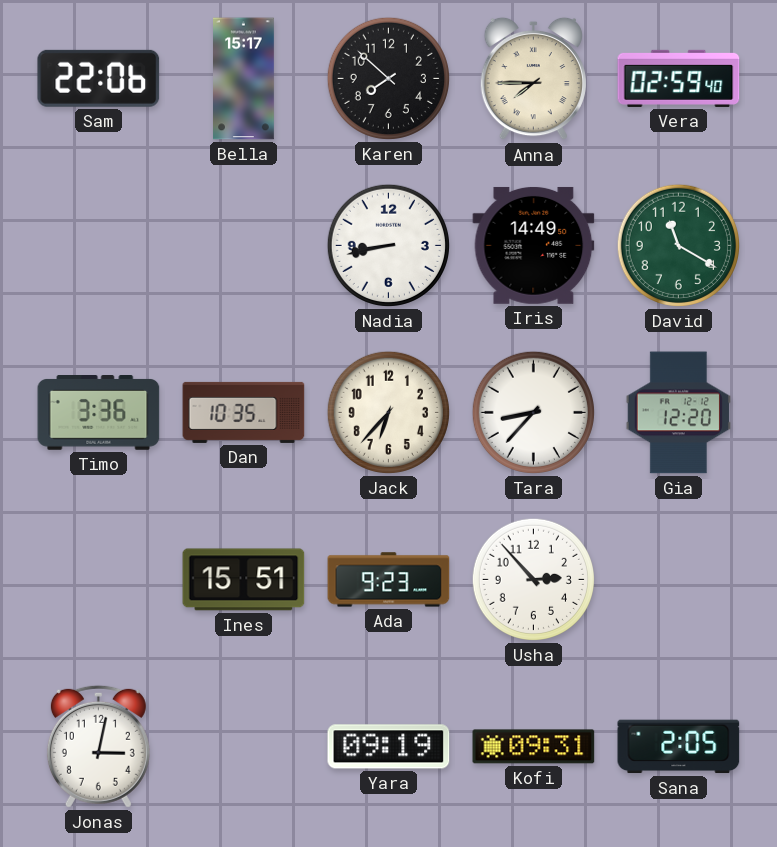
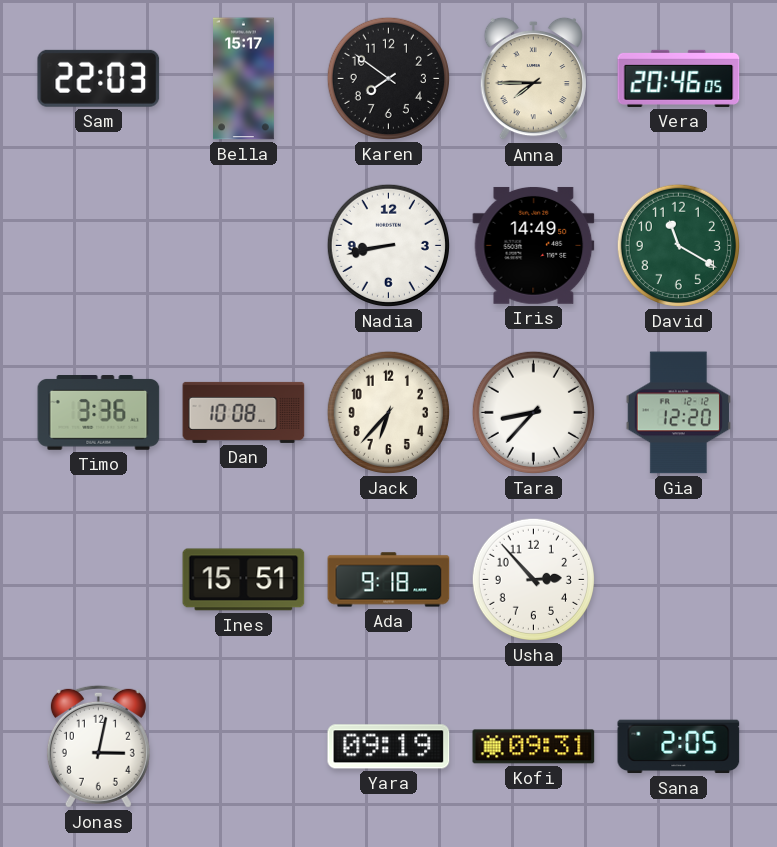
Sam: 22:06 -> 22:03 (99, 78)
Karen: 7:52 -> 7:51 (388, 78)
Vera: 02:59 -> 20:46 (679, 78)
Dan: 10:35 -> 10:08 (244, 412)
Ada: 9:23 -> 9:18 (389, 580)
